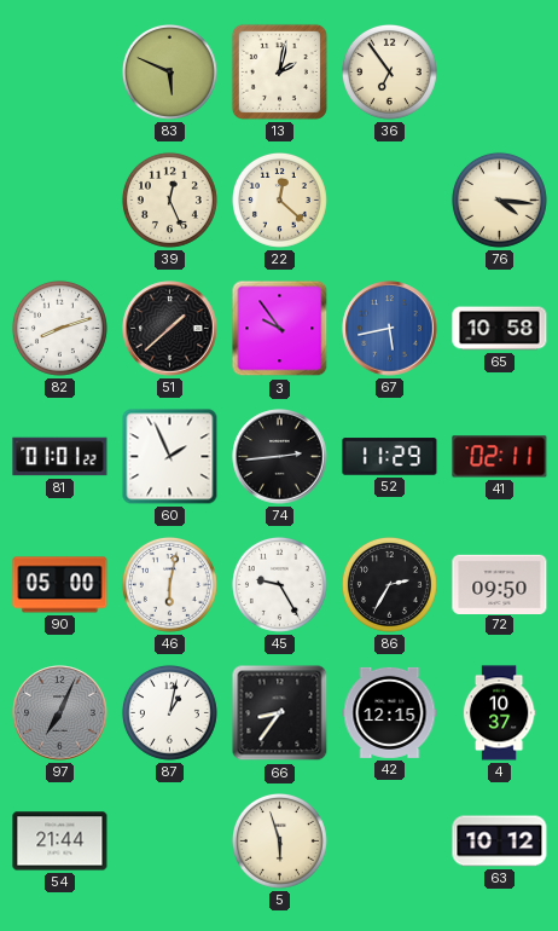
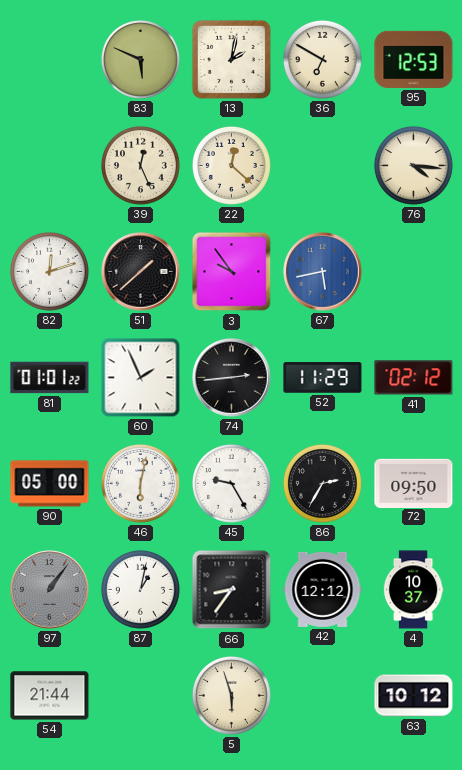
36: 6:54 -> 6:50 (322, 59)
95: none -> 12:53 (414, 59)
82: 8:12 -> 12:12 (49, 271)
65: 10:58 -> none (500, 329)
41: 02:11 -> 02:12 (414, 378)
97: 7:04 -> 1:06 (50, 590)
42: 12:15 -> 12:12 (323, 589)
